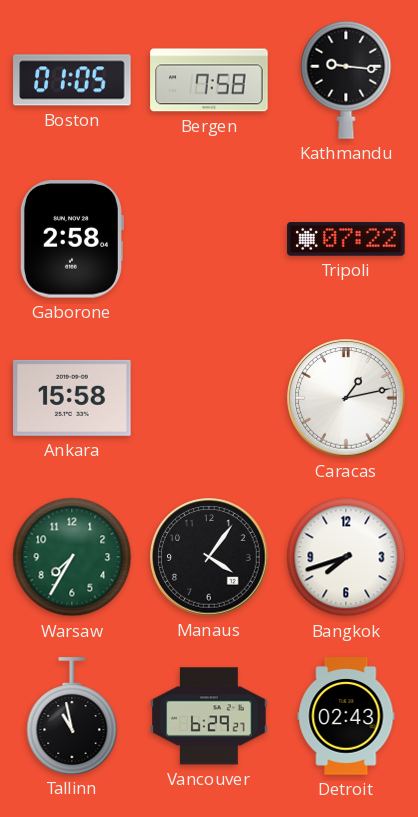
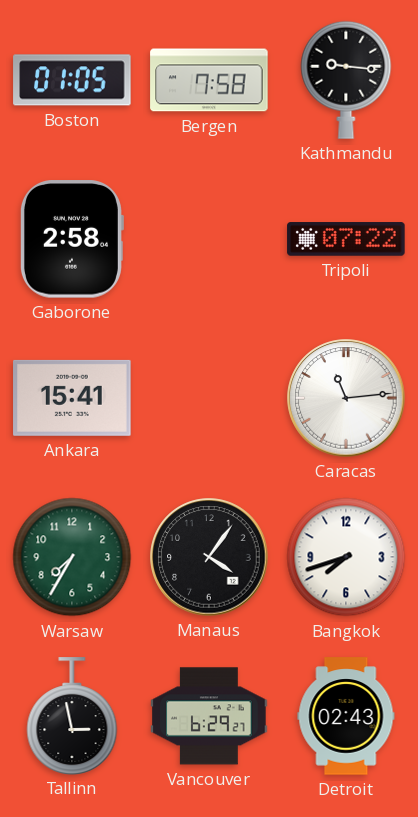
Ankara: 15:58 -> 15:41 (72, 398)
Caracas: 1:13 -> 11:14 (346, 398)
Tallinn: 10:58 -> 2:58 (72, 716)
